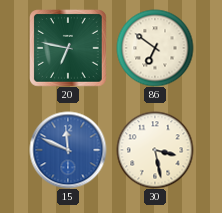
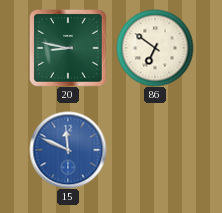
20: 6:47 -> 8:47 (68, 48)
30: 3:28 -> none (155, 150)
